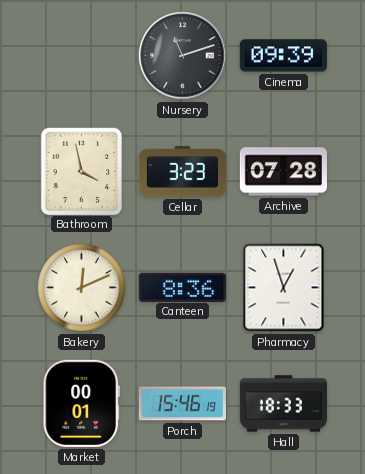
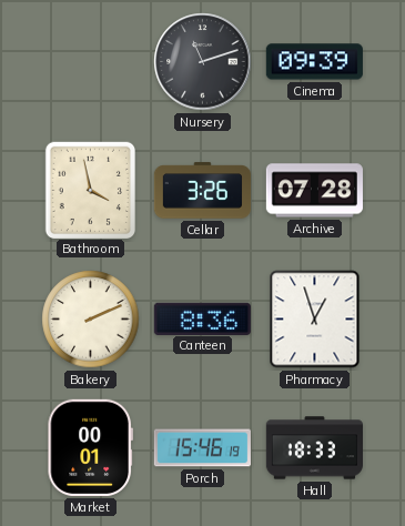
Cellar: 3:23 -> 3:26 (202, 191)
Bakery: 12:11 -> 2:11 (91, 320)
